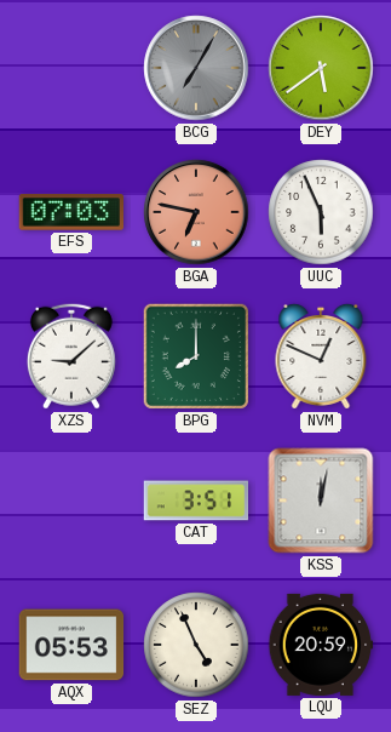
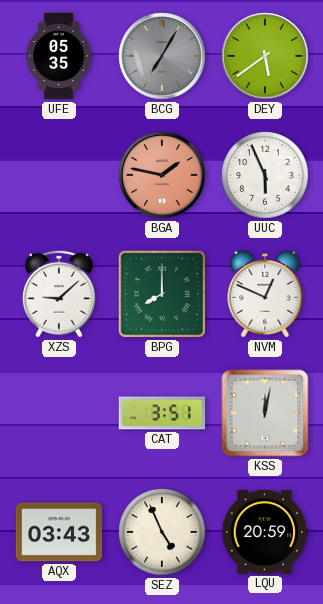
UFE: none -> 05:35 (59, 56)
EFS: 07:03 -> none (71, 212)
BGA: 6:47 -> 1:47 (162, 175)
AQX: 05:53 -> 03:43 (59, 532)
